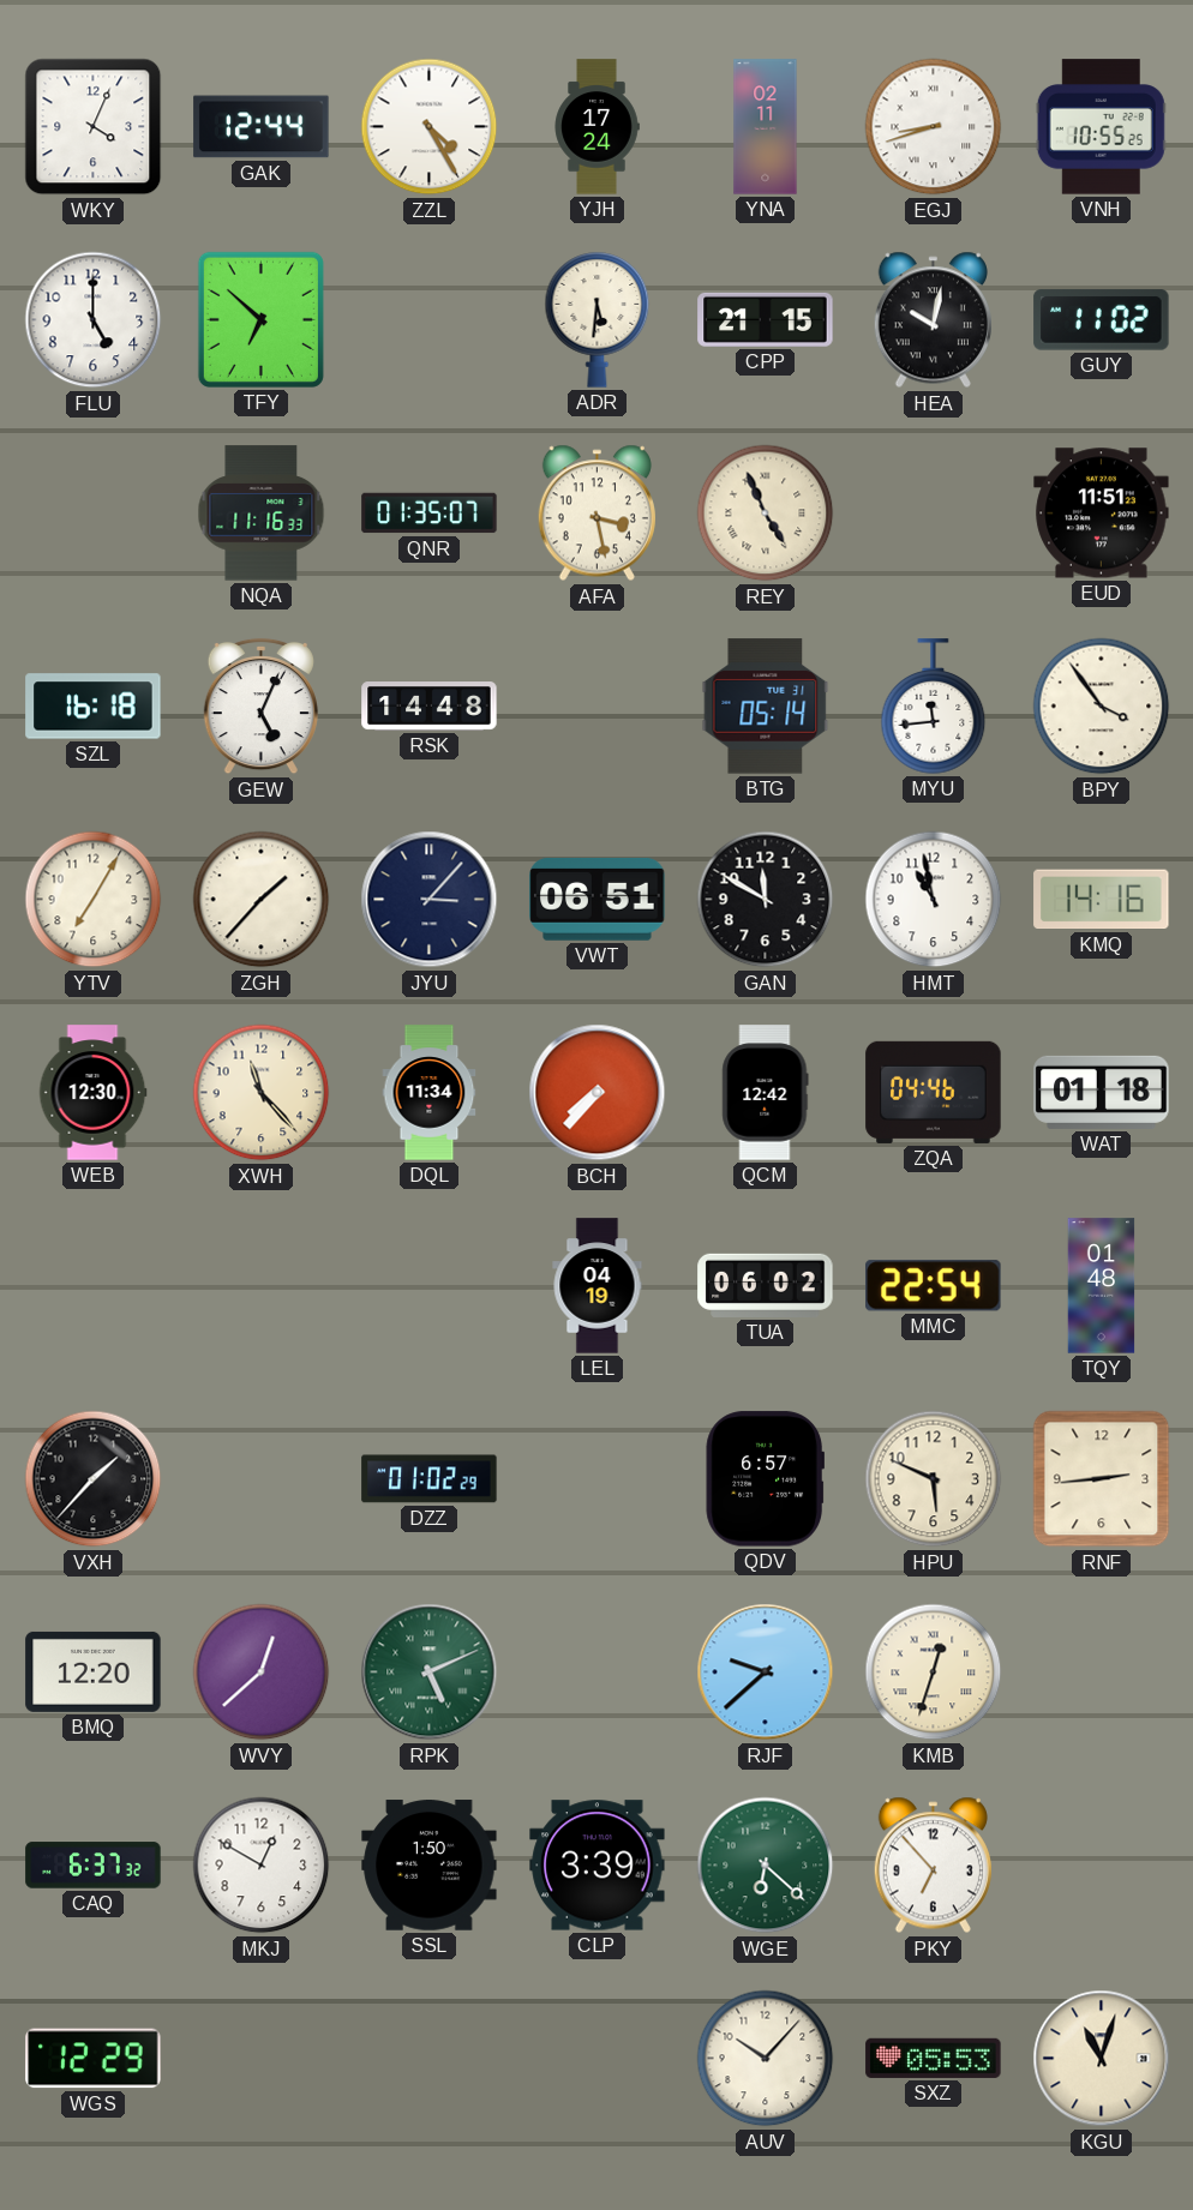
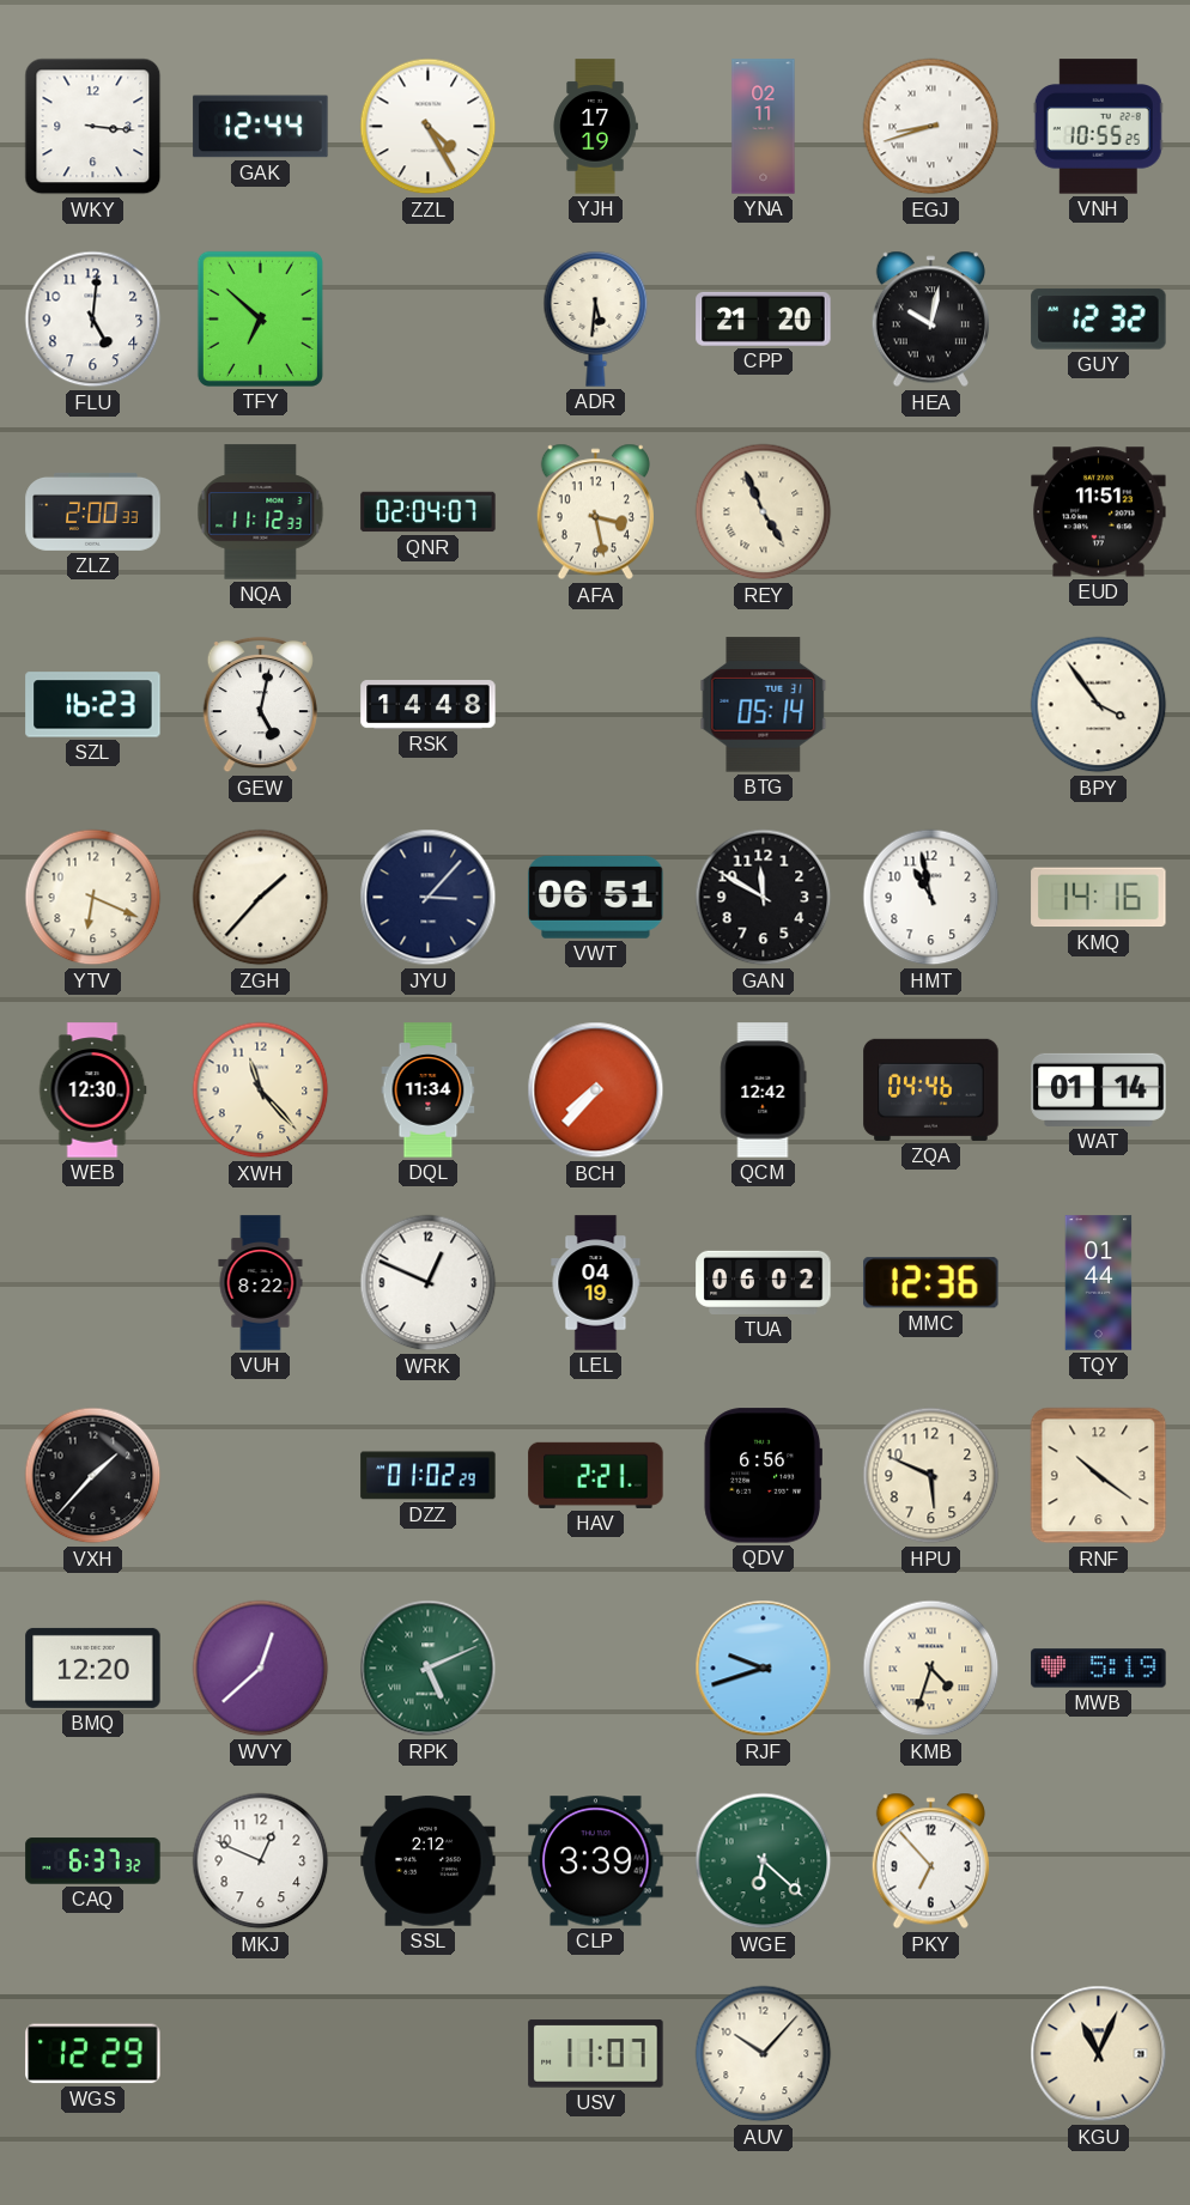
WKY: 4:04 -> 3:16 (93, 127)
YJH: 17:24 -> 17:19 (595, 127)
FLU: 5:00 -> 5:01 (93, 320)
CPP: 21:15 -> 21:20 (764, 318)
GUY: 11:02 -> 12:32 (1099, 320)
ZLZ: none -> 2:00 (93, 511)
NQA: 11:16 -> 11:12 (261, 512)
QNR: 01:35 -> 02:04 (429, 512)
SZL: 16:18 -> 16:23 (93, 705)
GEW: 5:04 -> 5:02 (260, 705)
MYU: 11:44 -> none (934, 707)
YTV: 7:05 -> 6:19 (93, 898)
WAT: 01:18 -> 01:14 (1099, 1089)
VUH: none -> 8:22 (261, 1283)
WRK: none -> 12:49 (429, 1283)
MMC: 22:54 -> 12:36 (931, 1283)
TQY: 01:48 -> 01:44 (1099, 1283)
HAV: none -> 2:21 (596, 1475)
QDV: 6:57 -> 6:56 (763, 1476)
RNF: 2:44 -> 10:21 (1099, 1476)
RJF: 9:38 -> 9:42 (764, 1669)
KMB: 12:33 -> 4:33 (931, 1669)
MWB: none -> 5:19 (1099, 1669)
MKJ: 12:50 -> 12:49 (261, 1861)
SSL: 1:50 -> 2:12 (429, 1861)
USV: none -> 11:07 (596, 2054)
SXZ: 05:53 -> none (934, 2058)
KGU: 11:03 -> 11:04 (1099, 2054)
